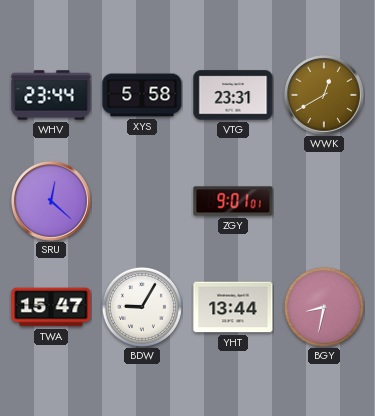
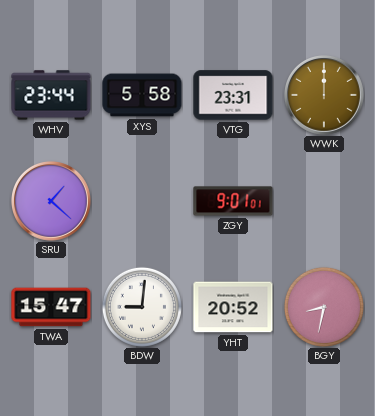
WWK: 12:40 -> 12:00 (325, 96)
SRU: 12:22 -> 1:22 (52, 202)
BDW: 9:05 -> 9:01 (142, 307)
YHT: 13:44 -> 20:52 (233, 307)
